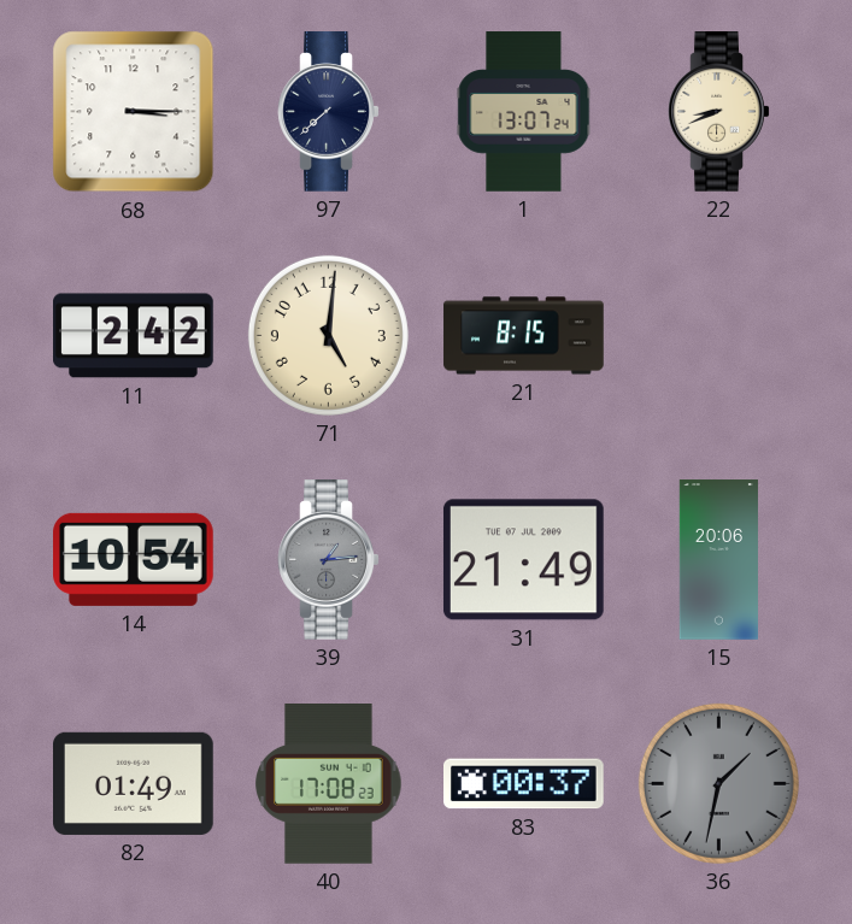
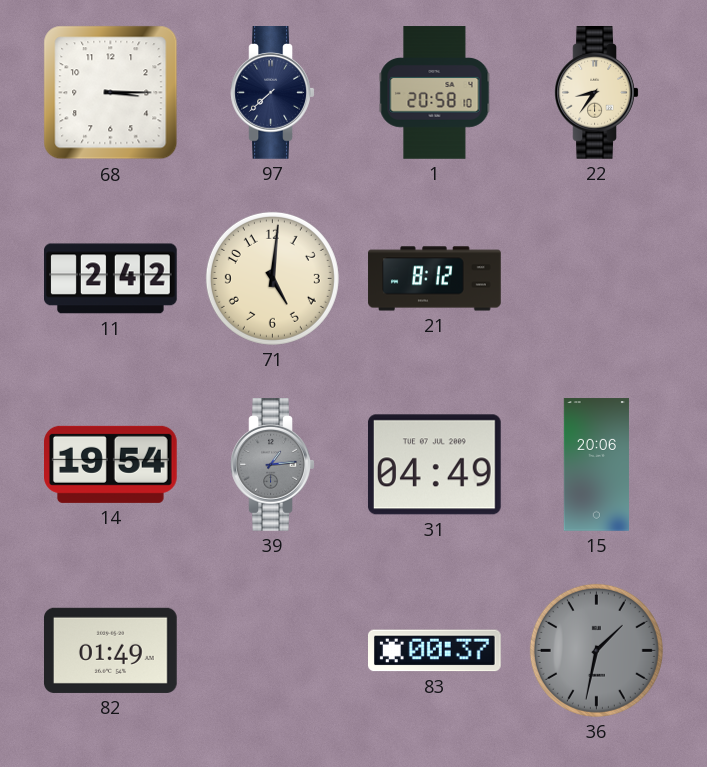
1: 13:07 -> 20:58 (435, 93)
22: 8:41 -> 8:36 (597, 93)
21: 8:15 -> 8:12 (435, 279)
14: 10:54 -> 19:54 (111, 464)
31: 21:49 -> 04:49 (434, 465)
40: 17:08 -> none (329, 784)
